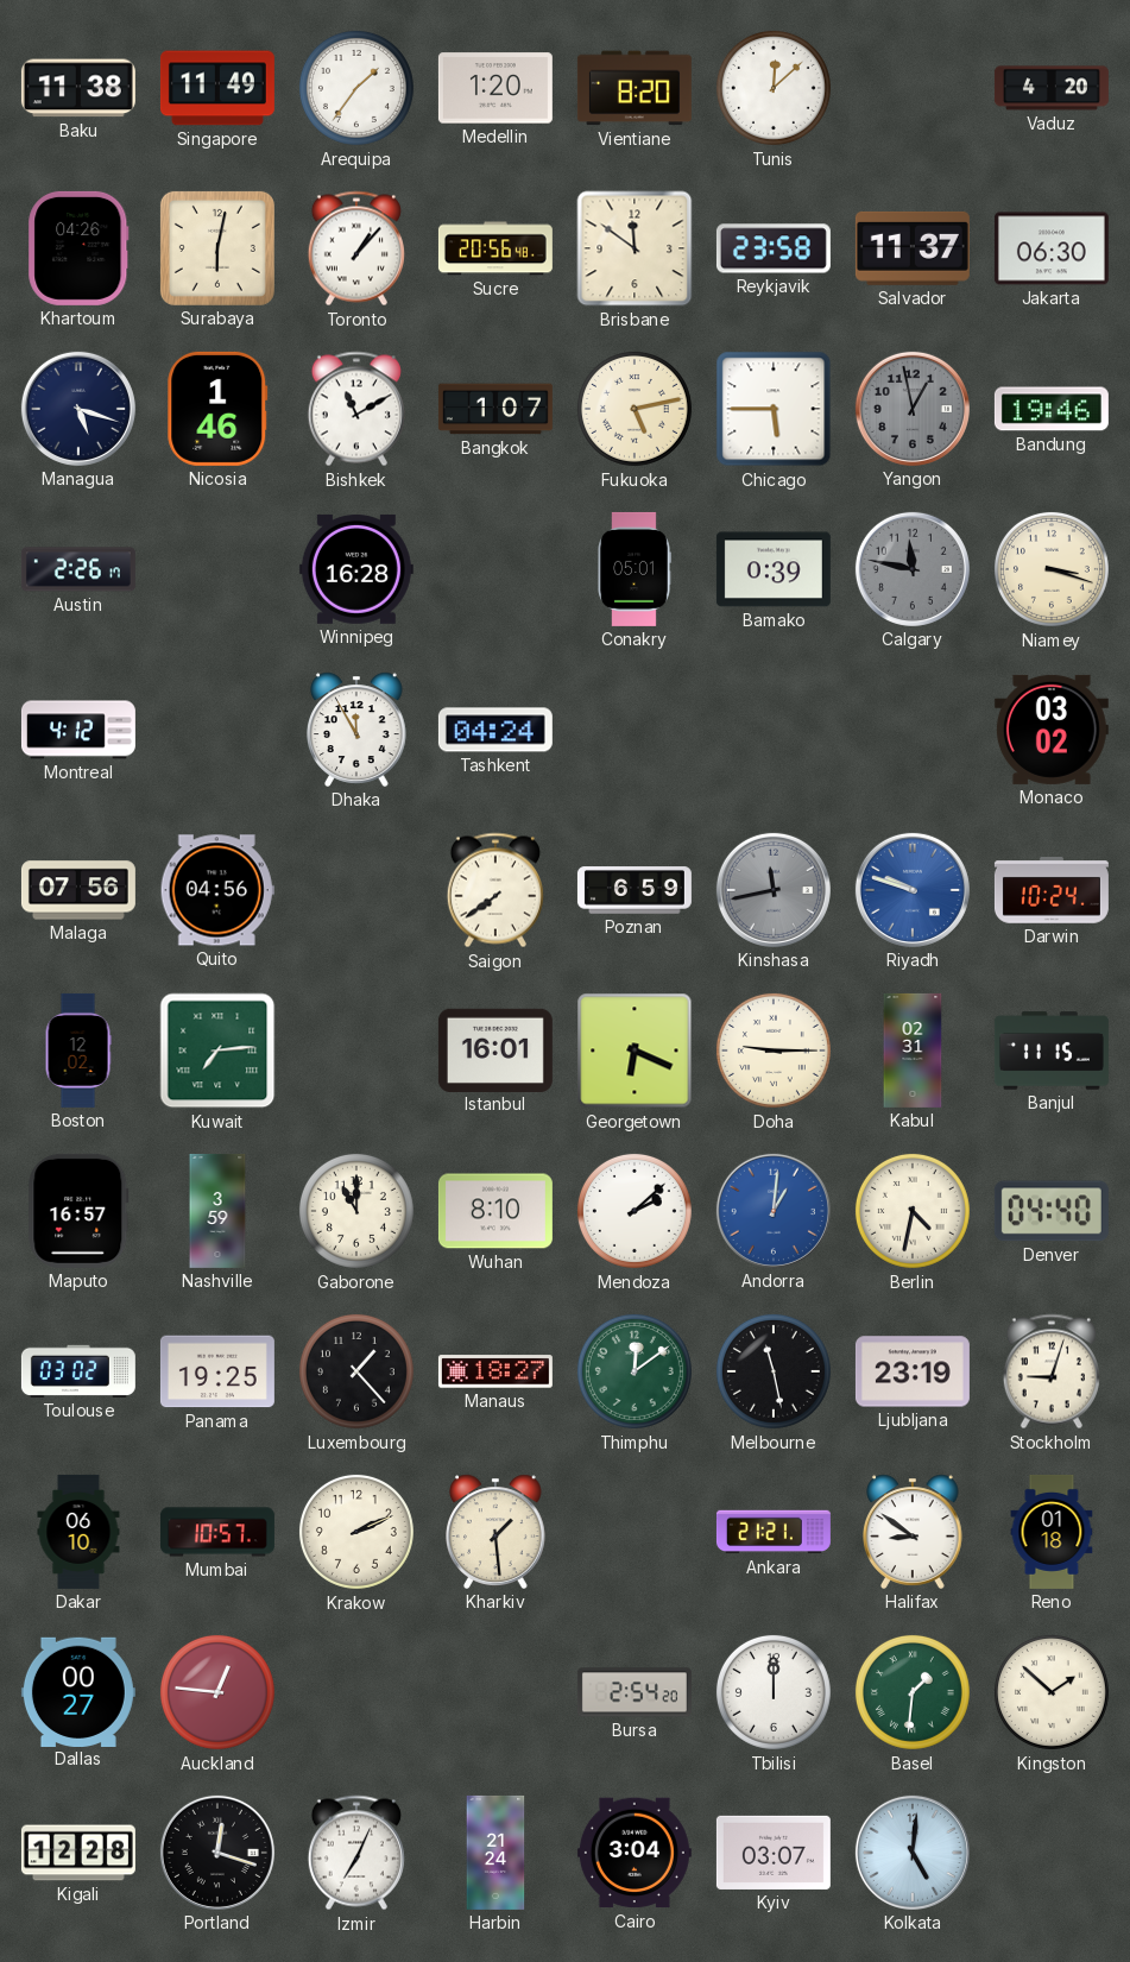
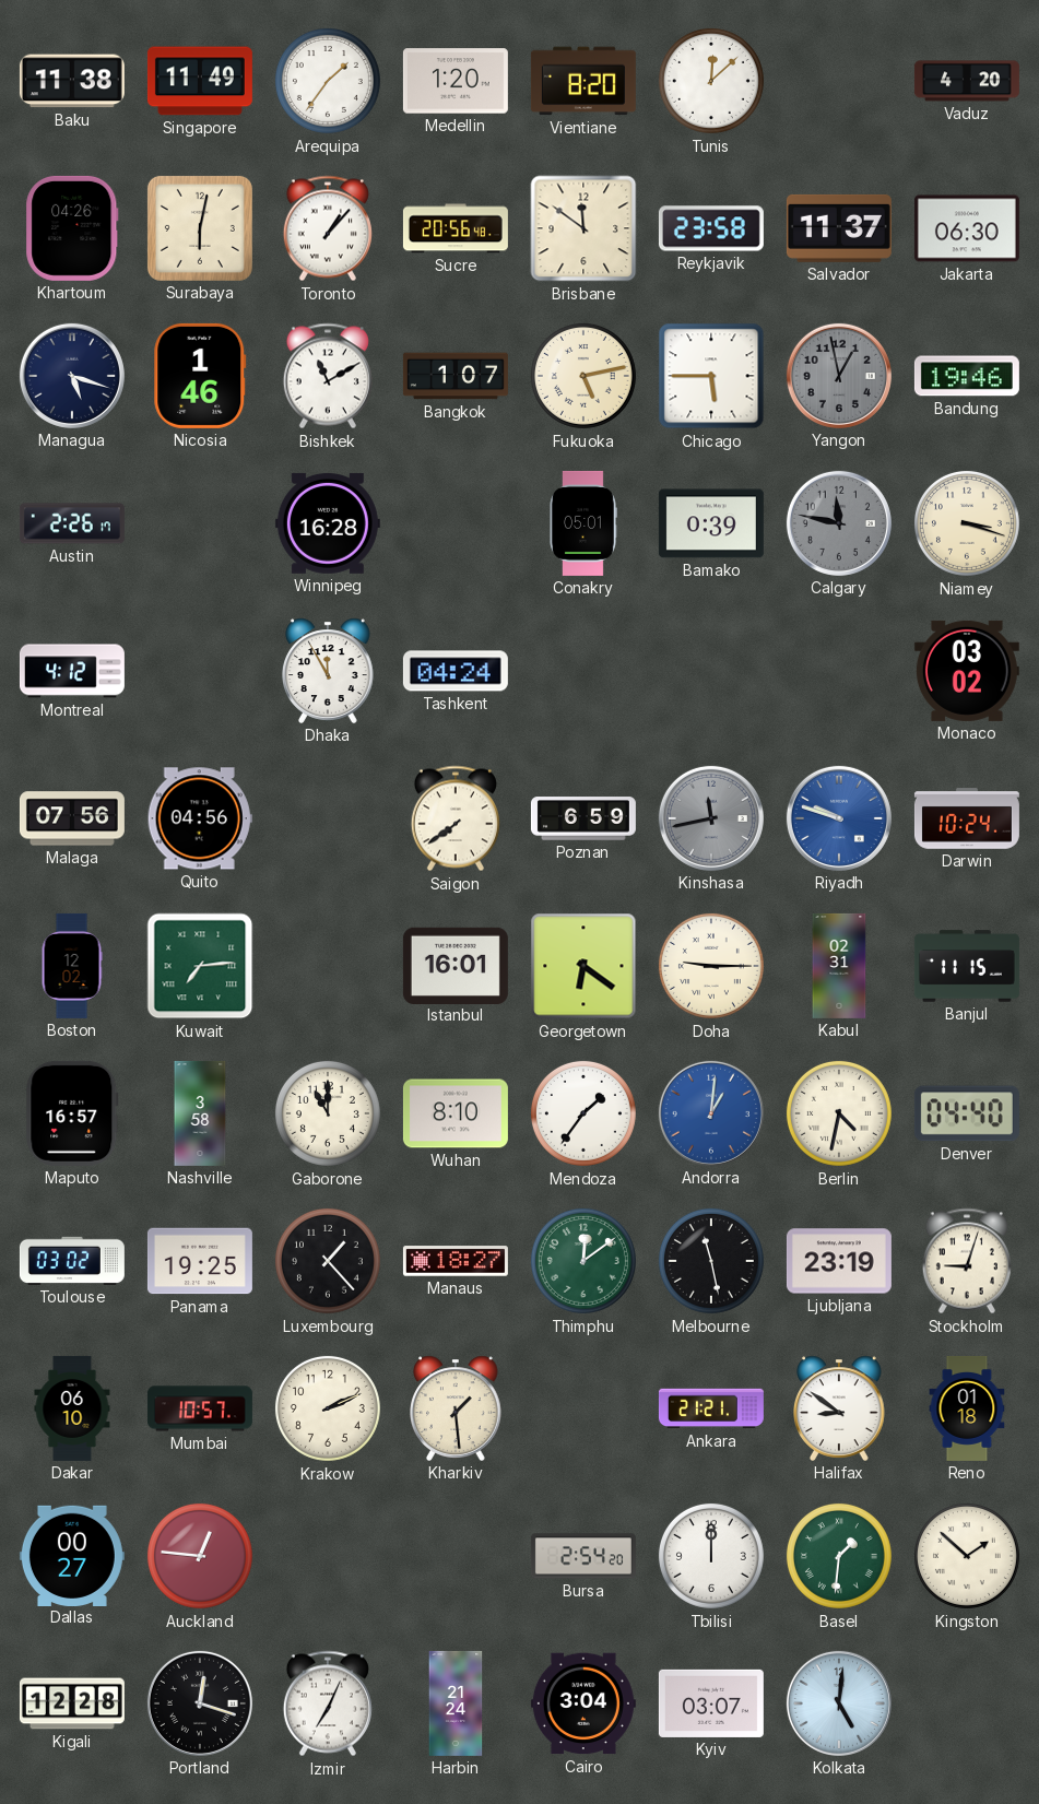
Georgetown: 6:19 -> 6:21 (583, 966)
Nashville: 3:59 -> 3:58 (200, 1113)
Mendoza: 2:08 -> 1:36 (583, 1113)
